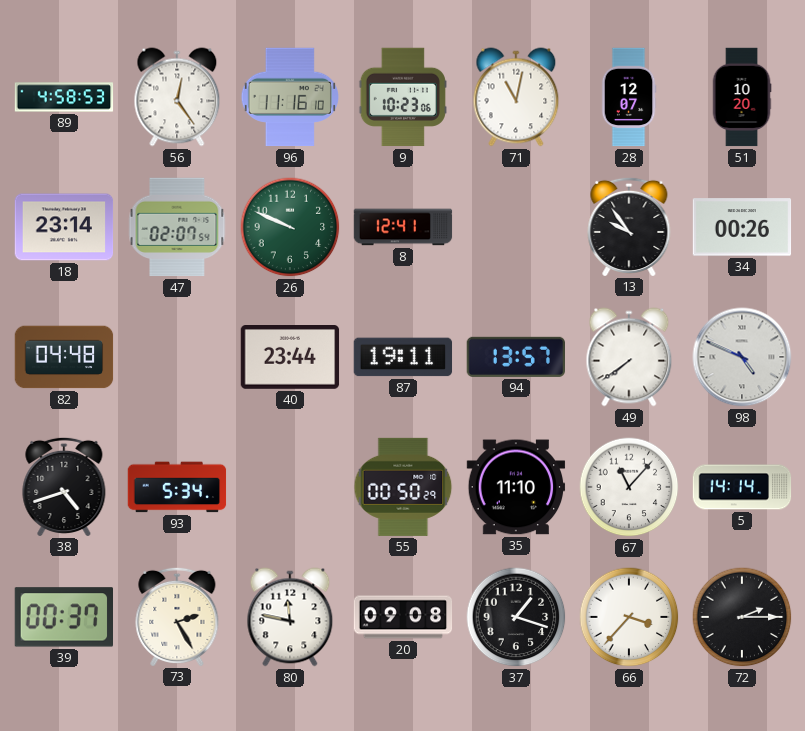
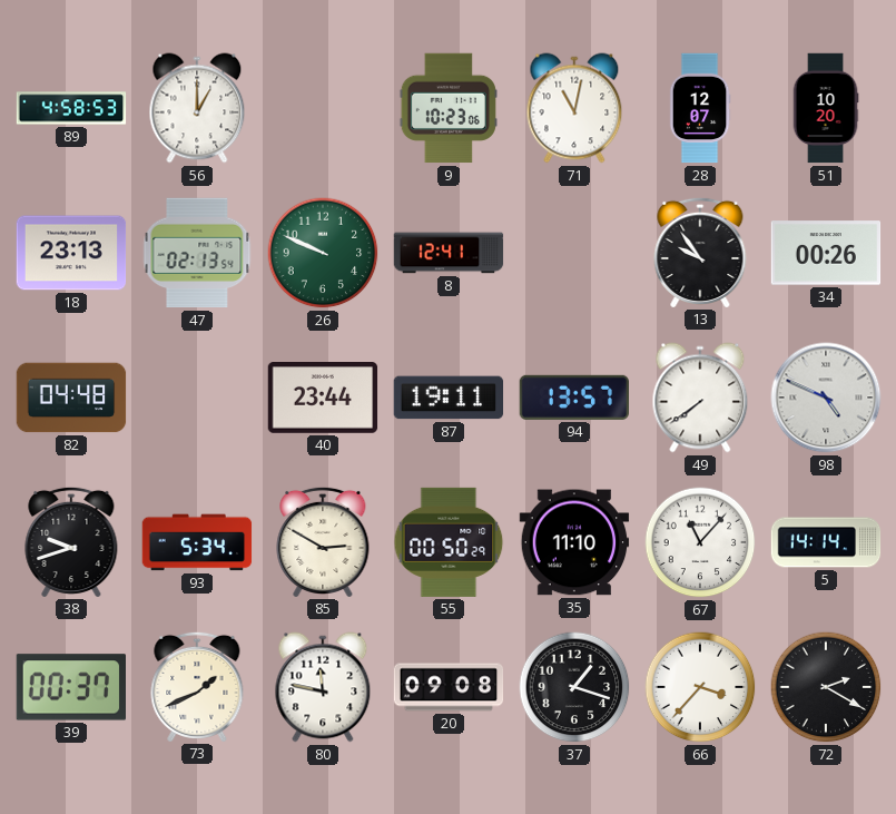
56: 12:24 -> 1:00 (197, 108)
96: 11:16 -> none (290, 97)
18: 23:14 -> 23:13 (71, 253)
47: 02:07 -> 02:13 (197, 253)
38: 4:42 -> 9:42 (71, 541)
85: none -> 2:50 (323, 541)
73: 2:25 -> 1:41 (197, 686)
72: 2:15 -> 2:20 (826, 687)
